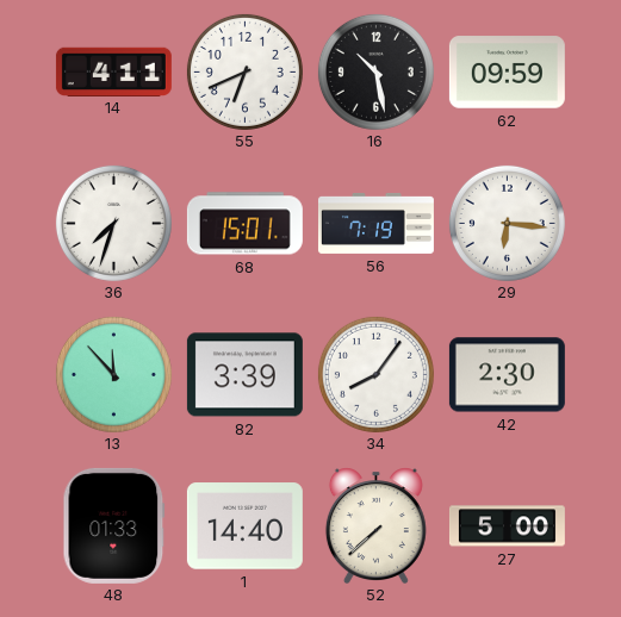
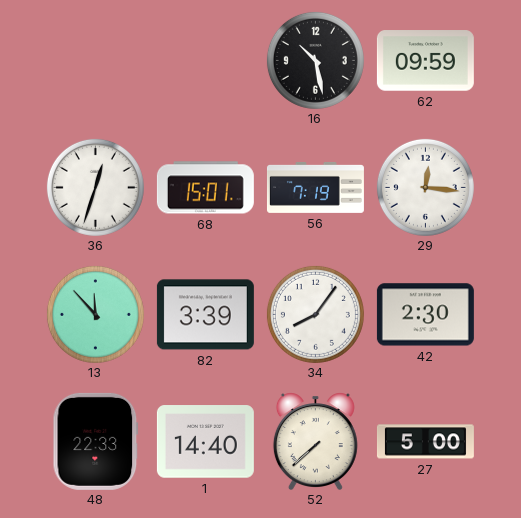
14: 4:11 -> none (113, 71)
55: 6:41 -> none (244, 71)
36: 7:33 -> 12:33 (95, 187)
29: 6:16 -> 12:16 (425, 187)
48: 01:33 -> 22:33 (96, 441)
